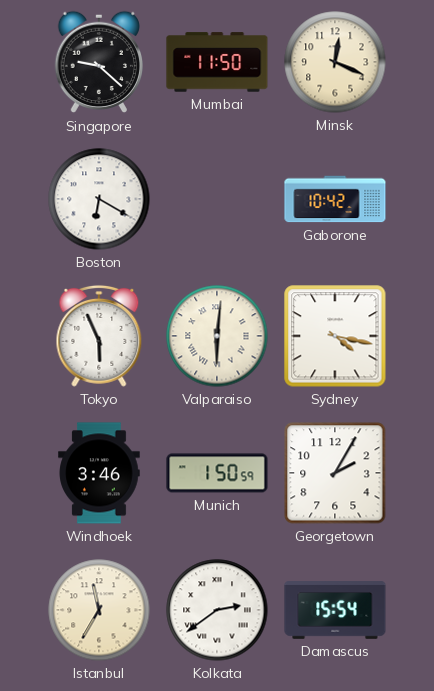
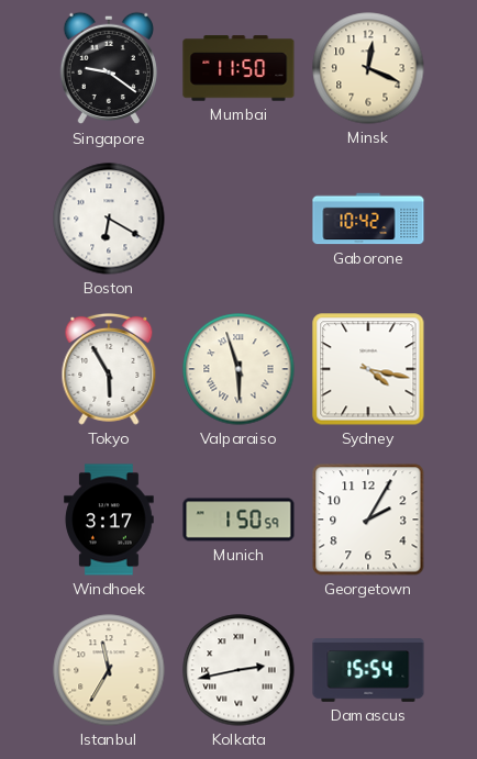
Singapore: 9:22 -> 9:21 (108, 68)
Tokyo: 5:56 -> 5:55 (109, 369)
Valparaiso: 6:01 -> 5:57 (239, 369)
Windhoek: 3:46 -> 3:17 (109, 520)
Kolkata: 2:39 -> 2:43 (239, 670)
